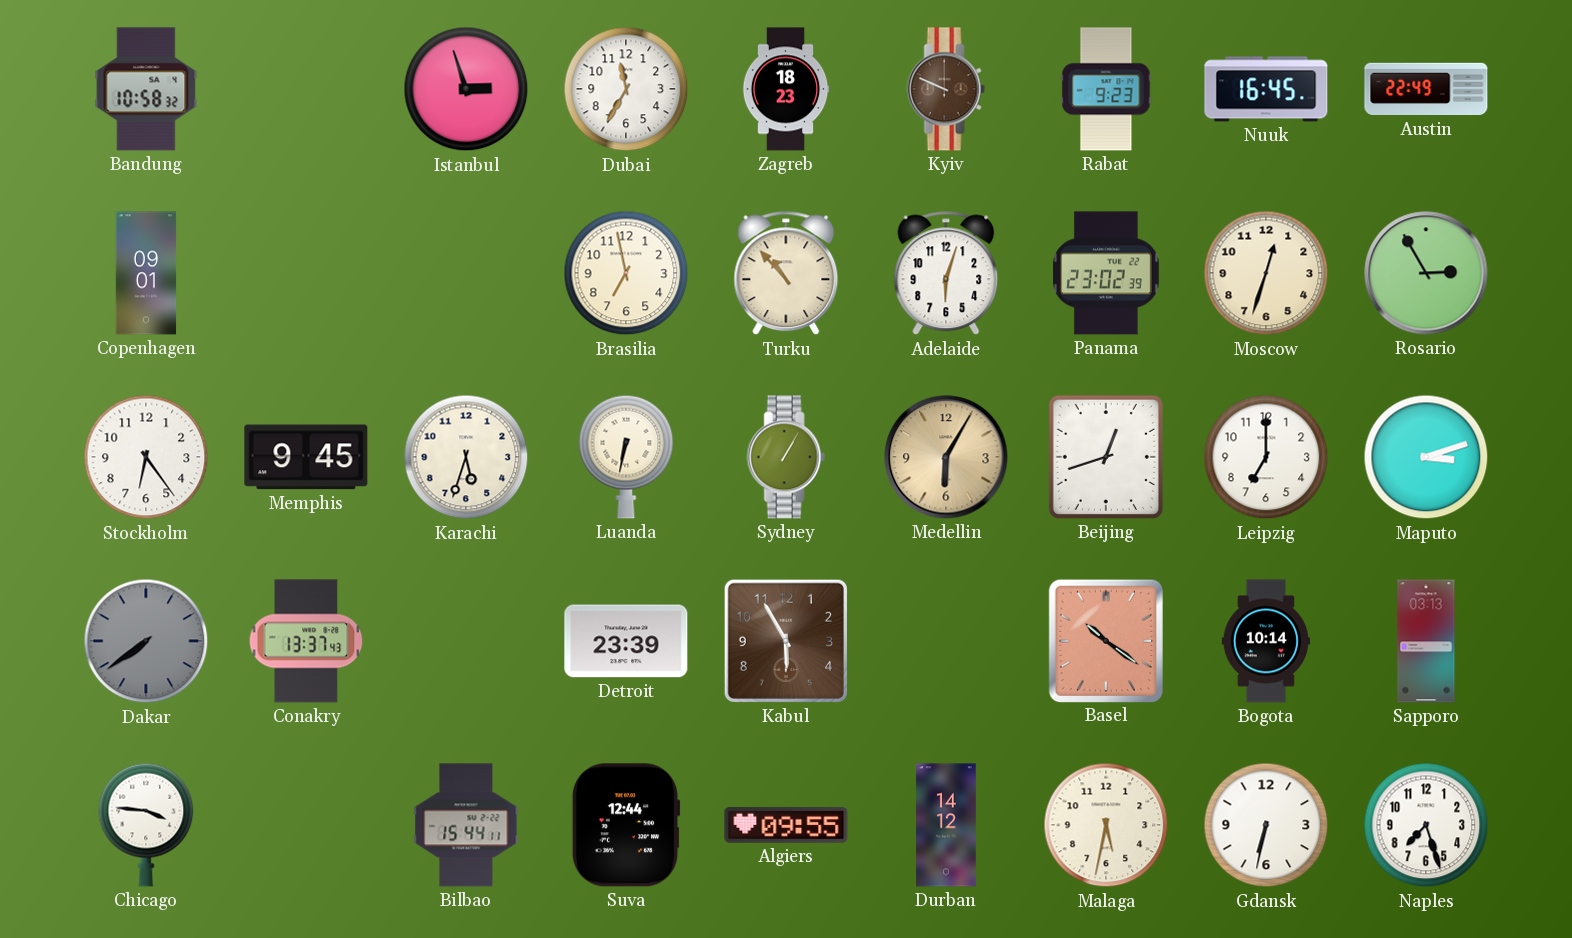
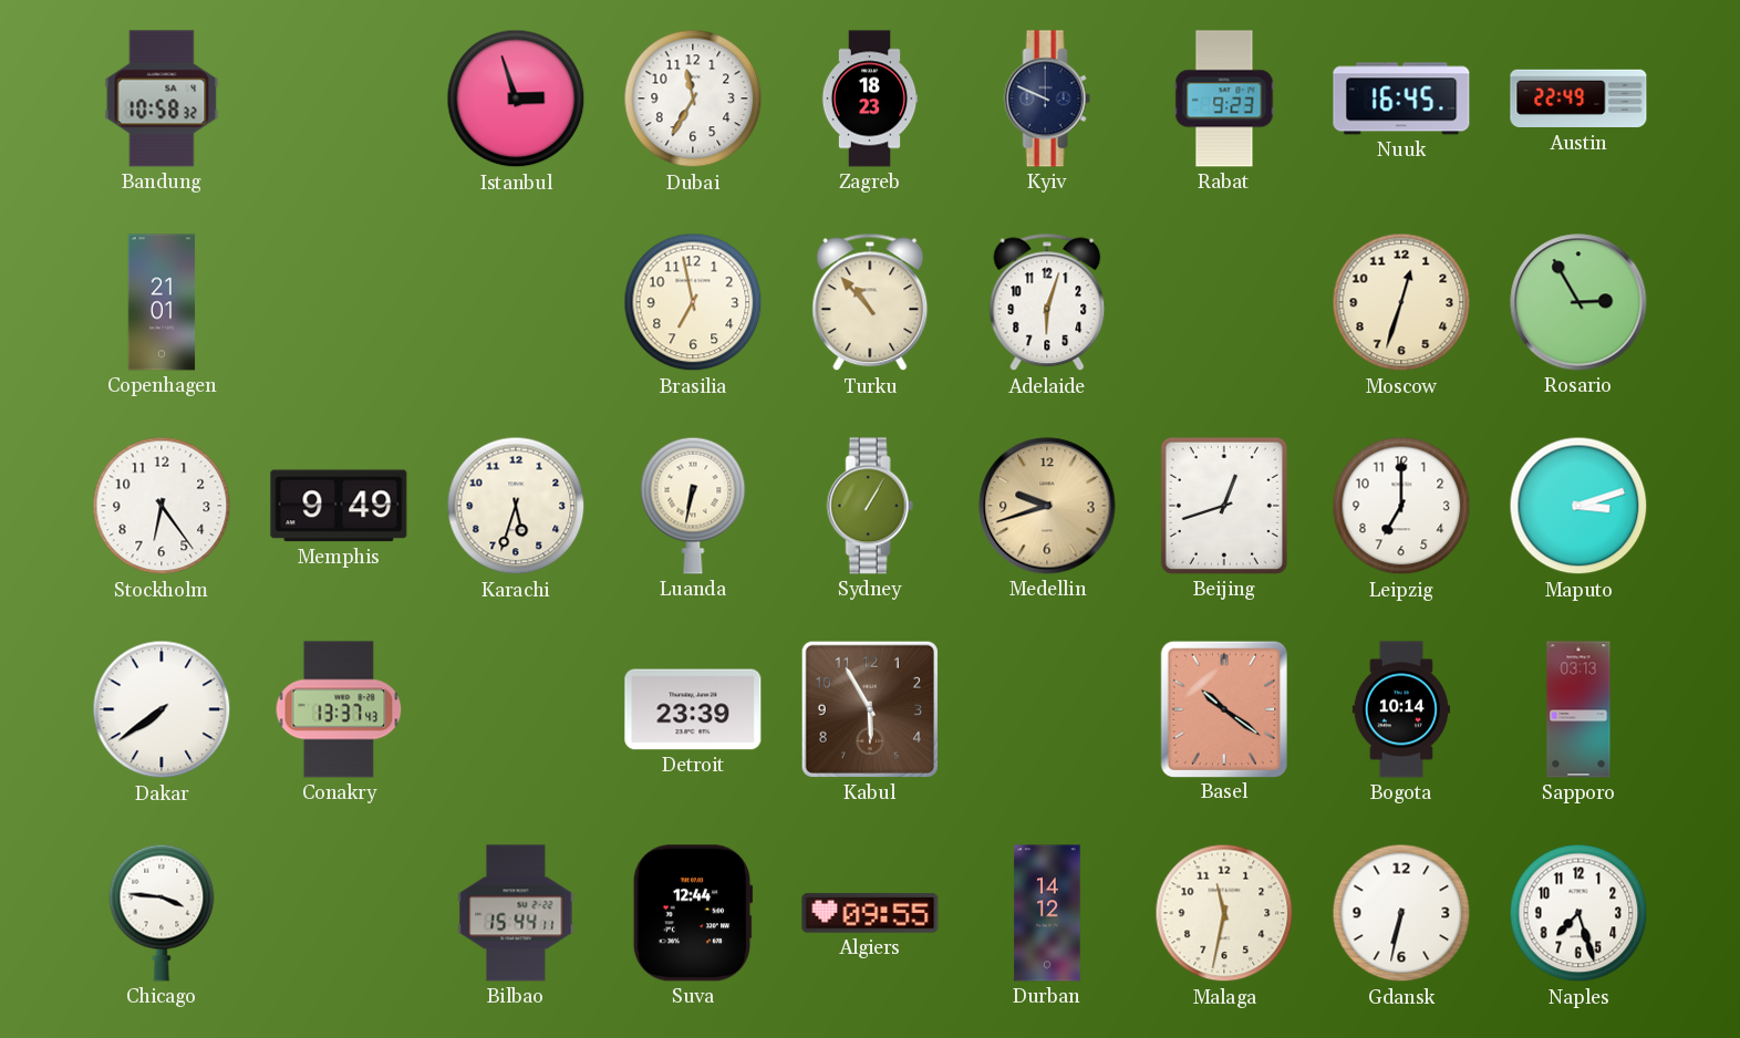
Kyiv dial: brown -> navy (1047, 98)
Copenhagen: 09:01 -> 21:01 (162, 302)
Panama: 23:02 -> none (1106, 273)
Memphis: 9:45 -> 9:49 (339, 506)
Medellin: 6:05 -> 9:42 (1047, 506)
Dakar dial: grey -> white (162, 709)
Malaga: 5:32 -> 11:32 (1224, 913)
